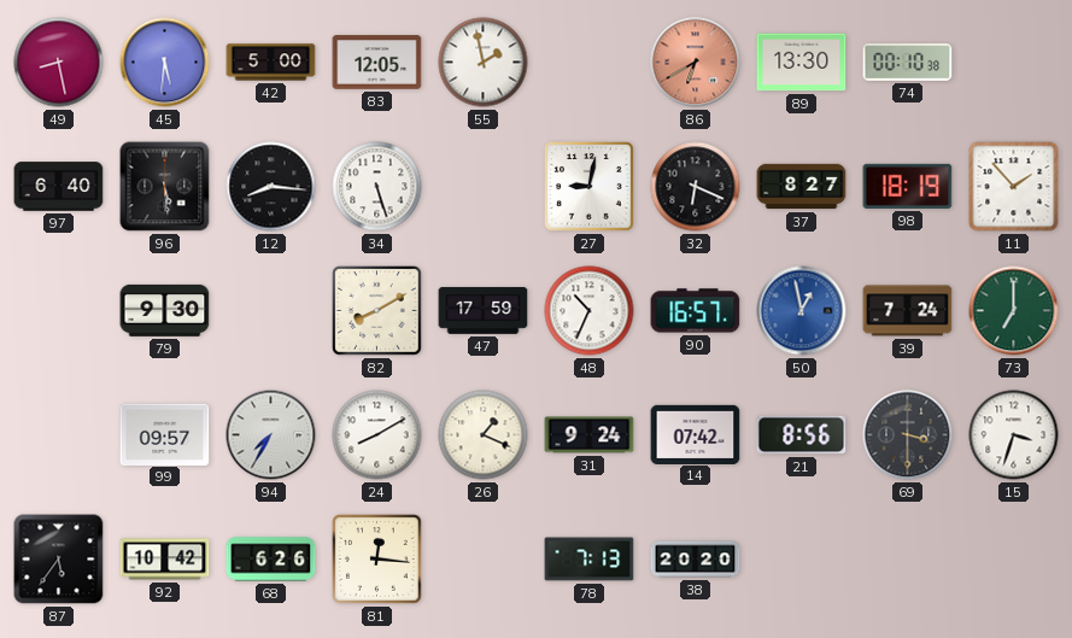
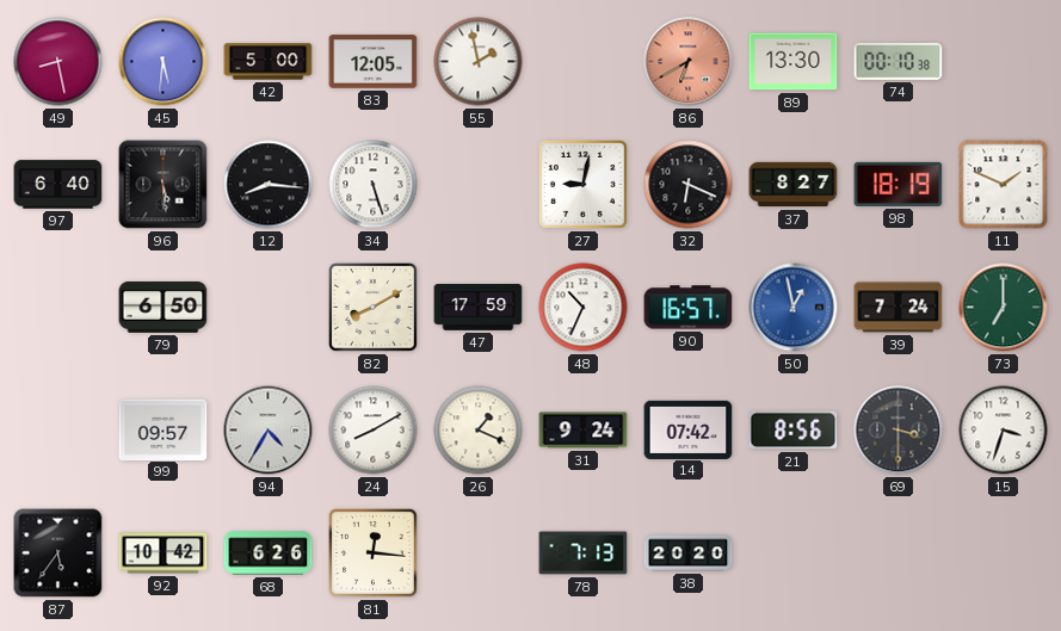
11: 1:53 -> 1:49 (1004, 185)
79: 9:30 -> 6:50 (164, 307)
94: 7:35 -> 4:35 (269, 431)
